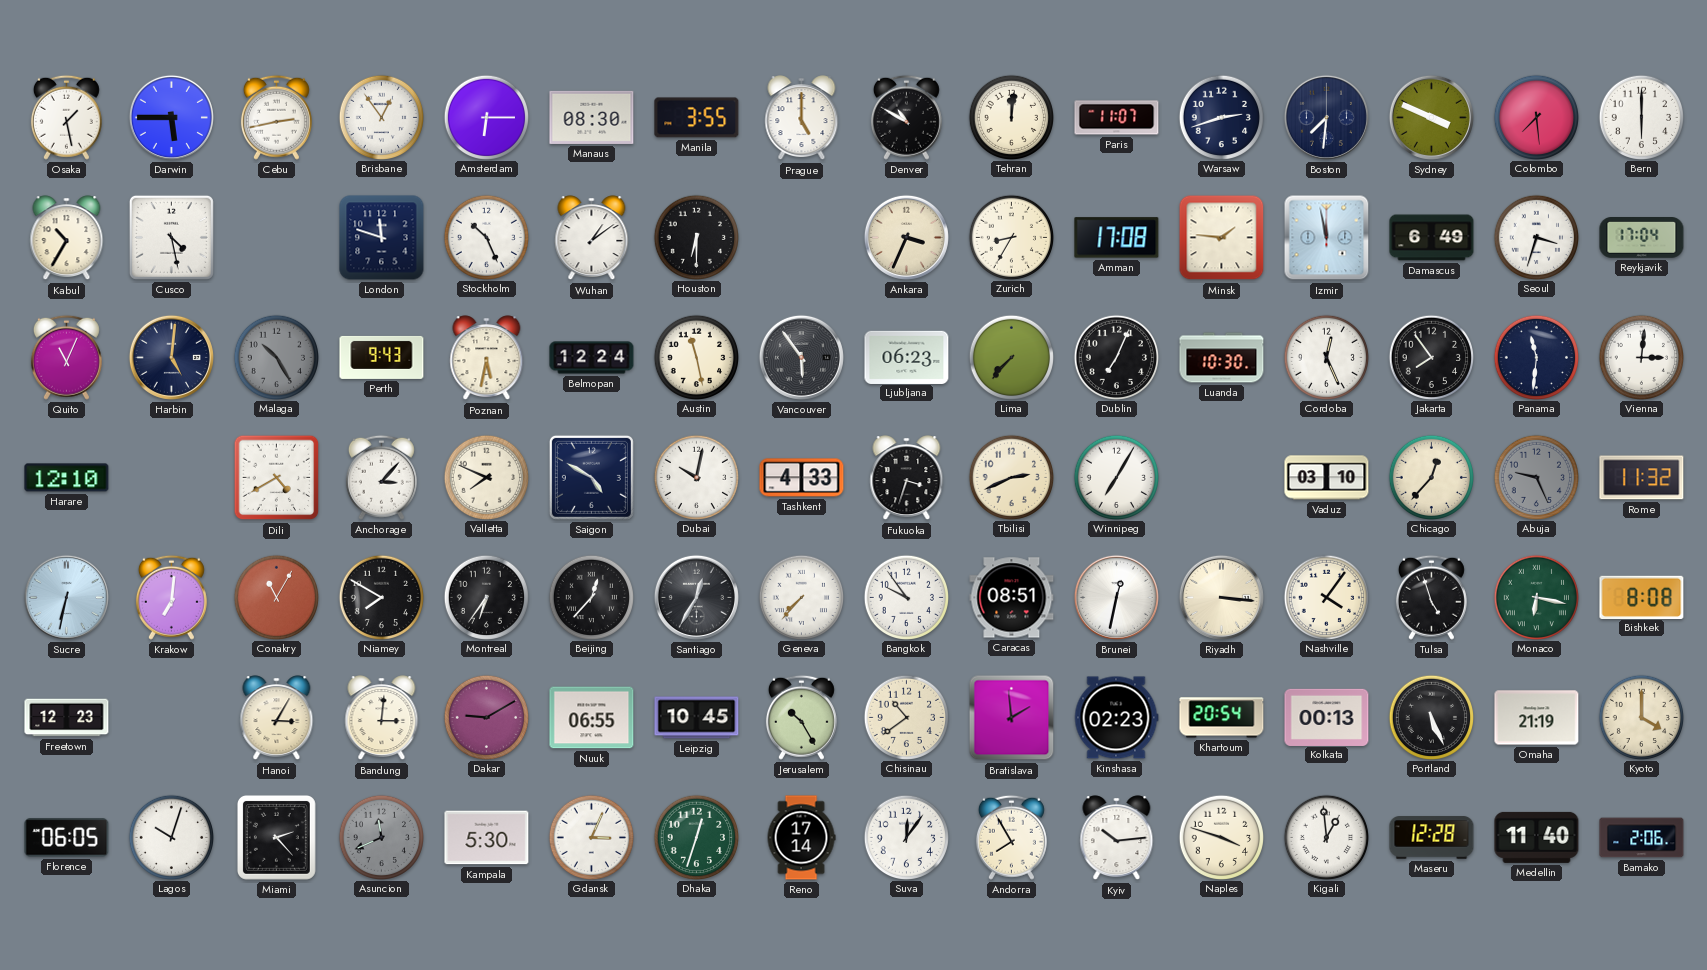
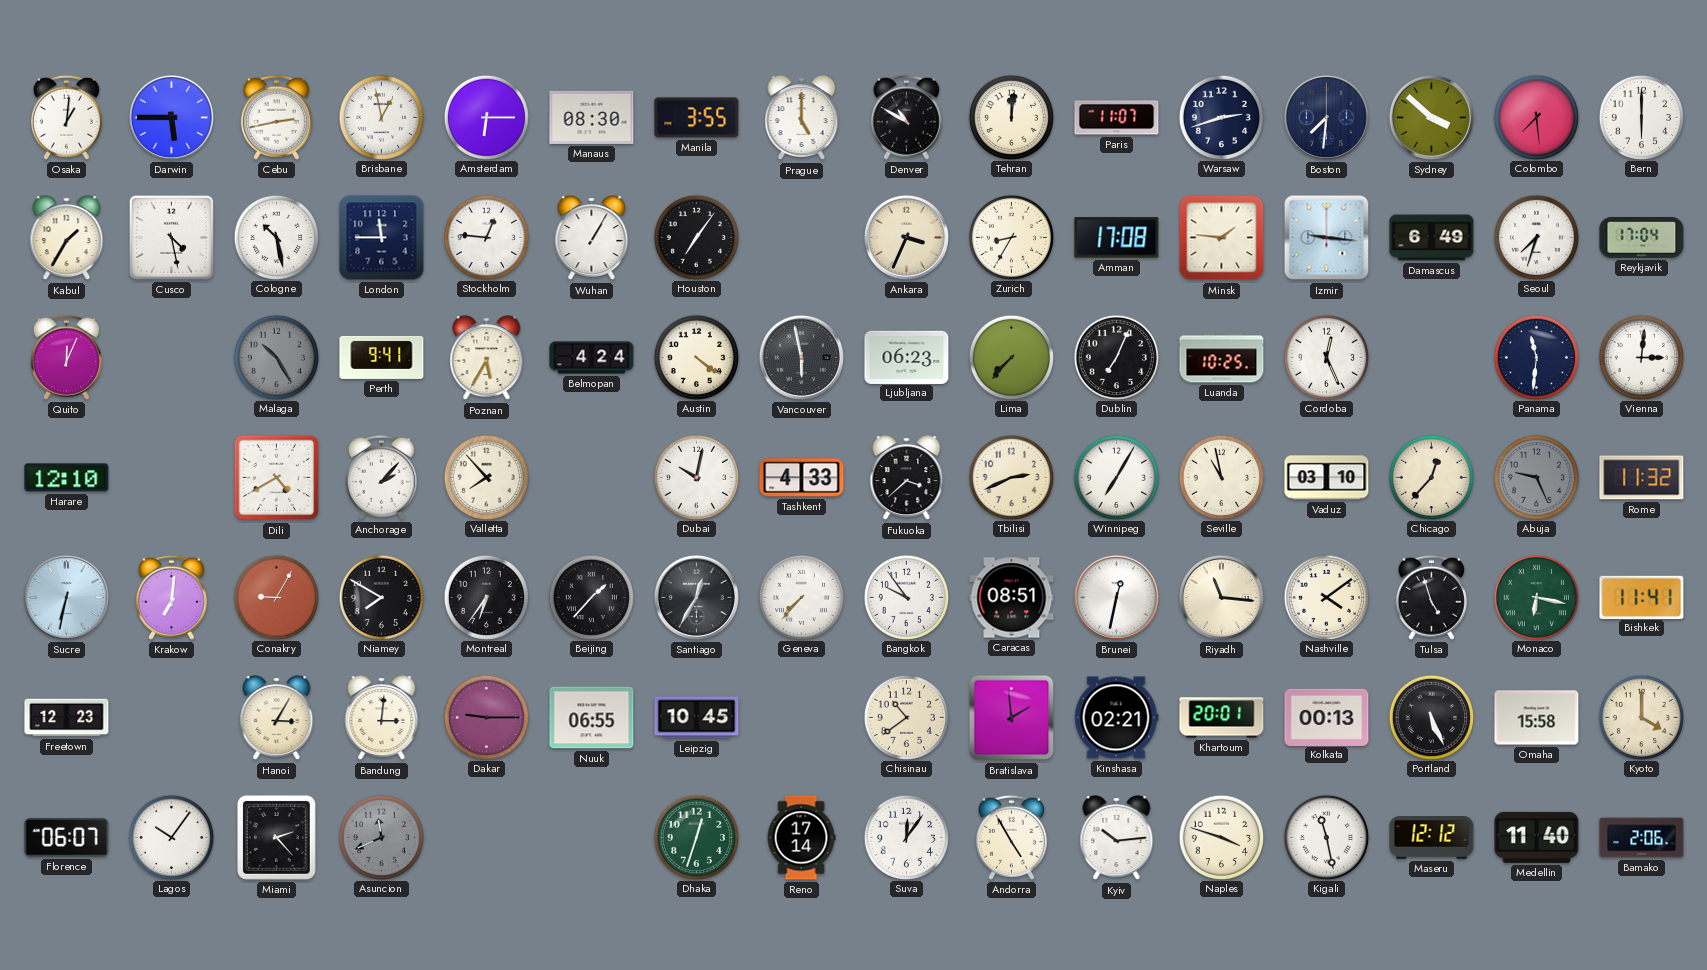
Osaka: 1:28 -> 1:01 (66, 117)
Brisbane: 12:54 -> 12:58 (381, 117)
Sydney: 3:49 -> 3:52 (1431, 117)
Kabul: 10:35 -> 1:35 (67, 238)
Cologne: none -> 10:28 (276, 237)
London: 11:48 -> 11:45 (382, 238)
Stockholm: 10:26 -> 12:46 (486, 237)
Wuhan: 1:09 -> 1:05 (592, 238)
Houston: 6:30 -> 7:06 (696, 237)
Izmir: 11:58 -> 9:16 (1327, 238)
Seoul: 3:33 -> 7:33 (1536, 237)
Quito: 11:04 -> 12:04 (66, 357)
Harbin: 5:01 -> none (171, 357)
Perth: 9:43 -> 9:41 (382, 357)
Poznan: 5:32 -> 5:35 (487, 358)
Belmopan: 12:24 -> 4:24 (592, 358)
Austin: 11:28 -> 4:21 (696, 357)
Vancouver: 5:54 -> 5:58 (801, 357)
Luanda: 10:30 -> 10:25 (1222, 358)
Jakarta: 7:54 -> none (1431, 357)
Anchorage: 3:07 -> 2:07 (381, 477)
Valletta: 7:49 -> 7:53 (486, 477)
Saigon: 4:50 -> none (591, 477)
Fukuoka: 3:33 -> 3:38 (907, 478)
Seville: none -> 10:58 (1221, 477)
Conakry: 11:05 -> 9:05 (276, 597)
Beijing: 12:37 -> 1:37 (591, 597)
Riyadh: 3:16 -> 11:16 (1221, 597)
Nashville: 4:06 -> 4:09 (1326, 597)
Bishkek: 8:08 -> 11:41 (1642, 597)
Dakar: 9:10 -> 9:15 (486, 717)
Jerusalem: 10:25 -> none (801, 717)
Kinshasa: 02:23 -> 02:21 (1116, 718)
Khartoum: 20:54 -> 20:01 (1222, 718)
Omaha: 21:19 -> 15:58 (1537, 718)
Florence: 06:05 -> 06:07 (67, 838)
Lagos: 10:03 -> 10:06 (171, 837)
Kampala: 5:30 -> none (487, 838)
Gdansk: 3:04 -> none (591, 837)
Andorra: 7:55 -> 4:55 (1011, 837)
Kigali: 12:59 -> 11:28 (1326, 837)
Maseru: 12:28 -> 12:12 (1432, 838)
